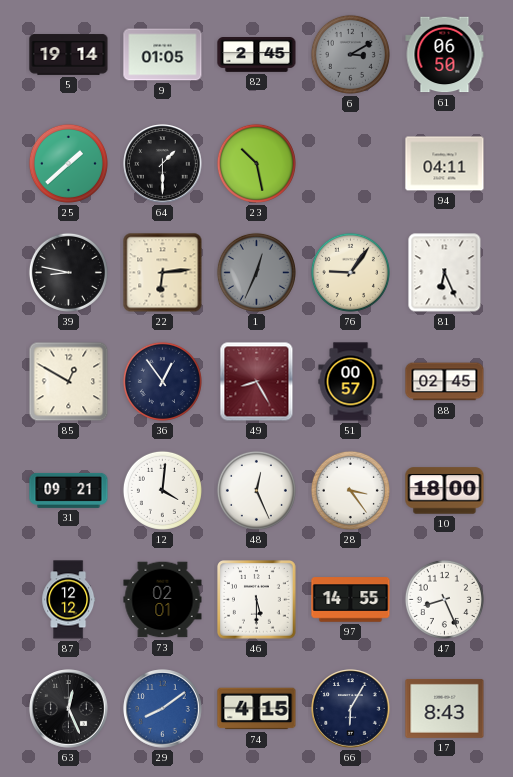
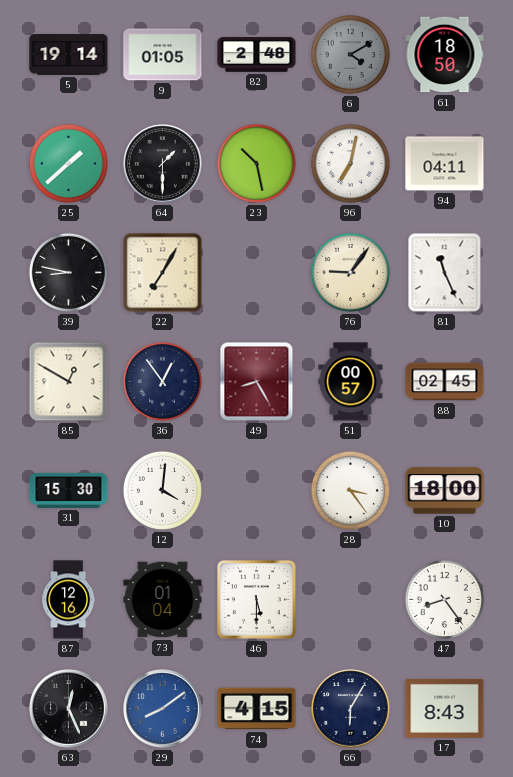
82: 2:45 -> 2:48 (257, 55)
6: 3:10 -> 4:10 (350, 54)
61: 06:50 -> 18:50 (445, 55)
96: none -> 7:02 (350, 163)
22: 6:14 -> 7:05 (163, 273)
1: 12:34 -> none (256, 272)
81: 6:26 -> 11:26 (445, 273)
31: 09:21 -> 15:30 (69, 490)
48: 12:26 -> none (256, 490)
87: 12:12 -> 12:16 (69, 600)
73: 02:01 -> 01:04 (163, 600)
97: 14:55 -> none (351, 600)
47: 8:26 -> 8:24 (444, 599)
